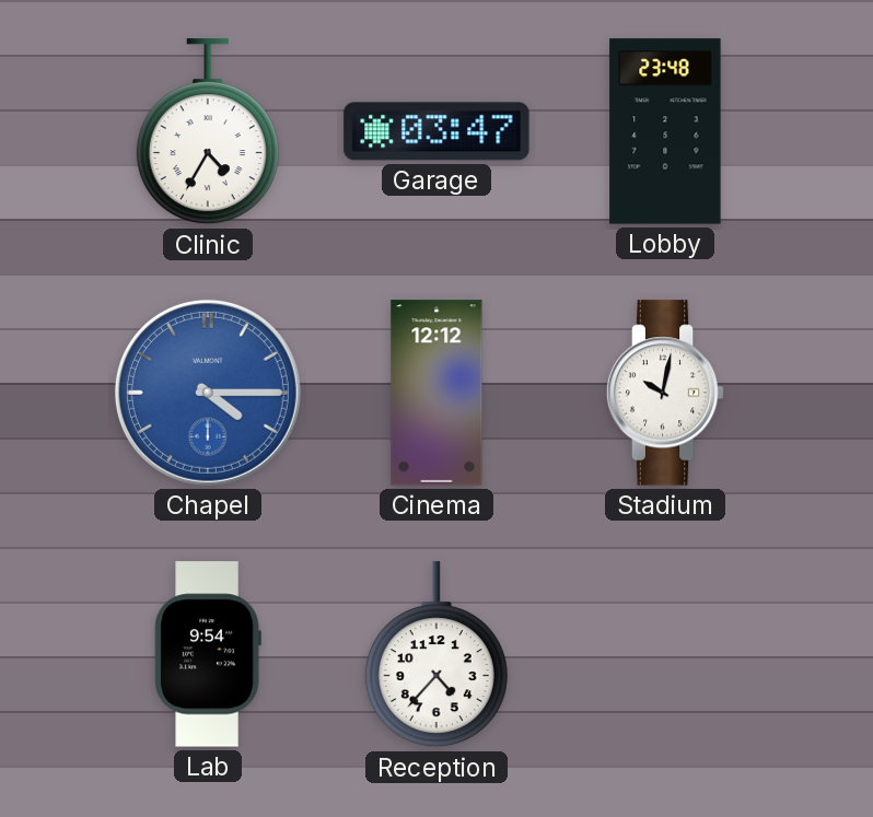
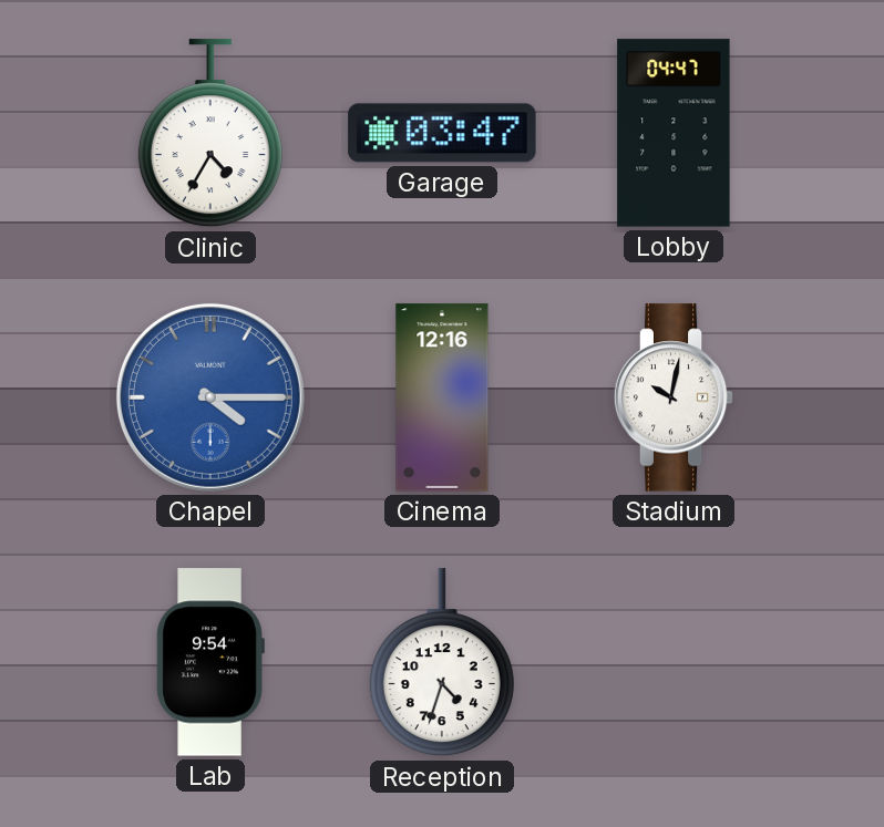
Lobby: 23:48 -> 04:47 (674, 133)
Cinema: 12:12 -> 12:16 (442, 397)
Reception: 4:37 -> 4:33 (442, 663)
